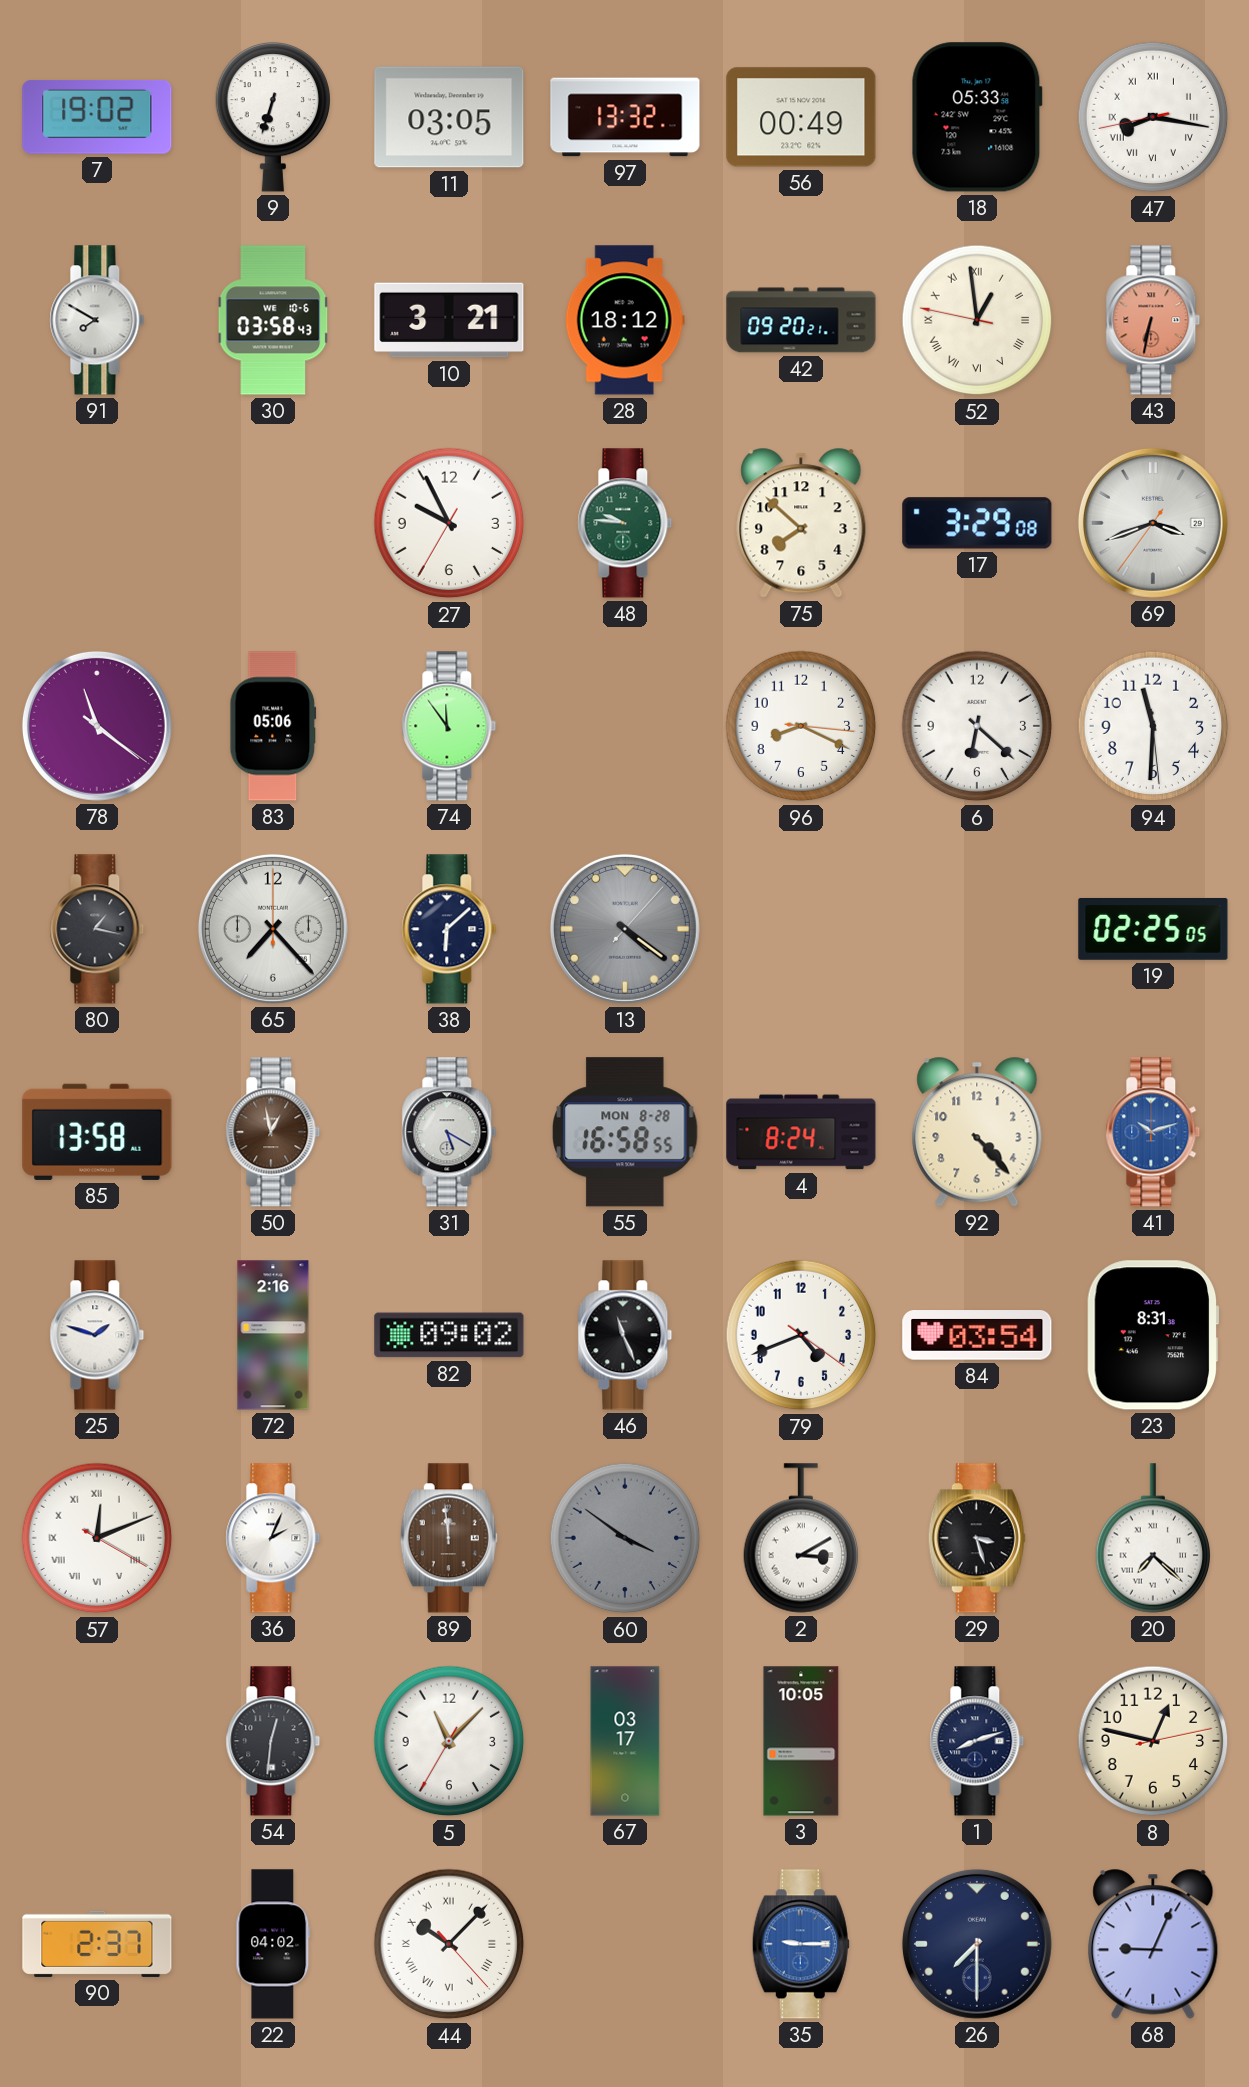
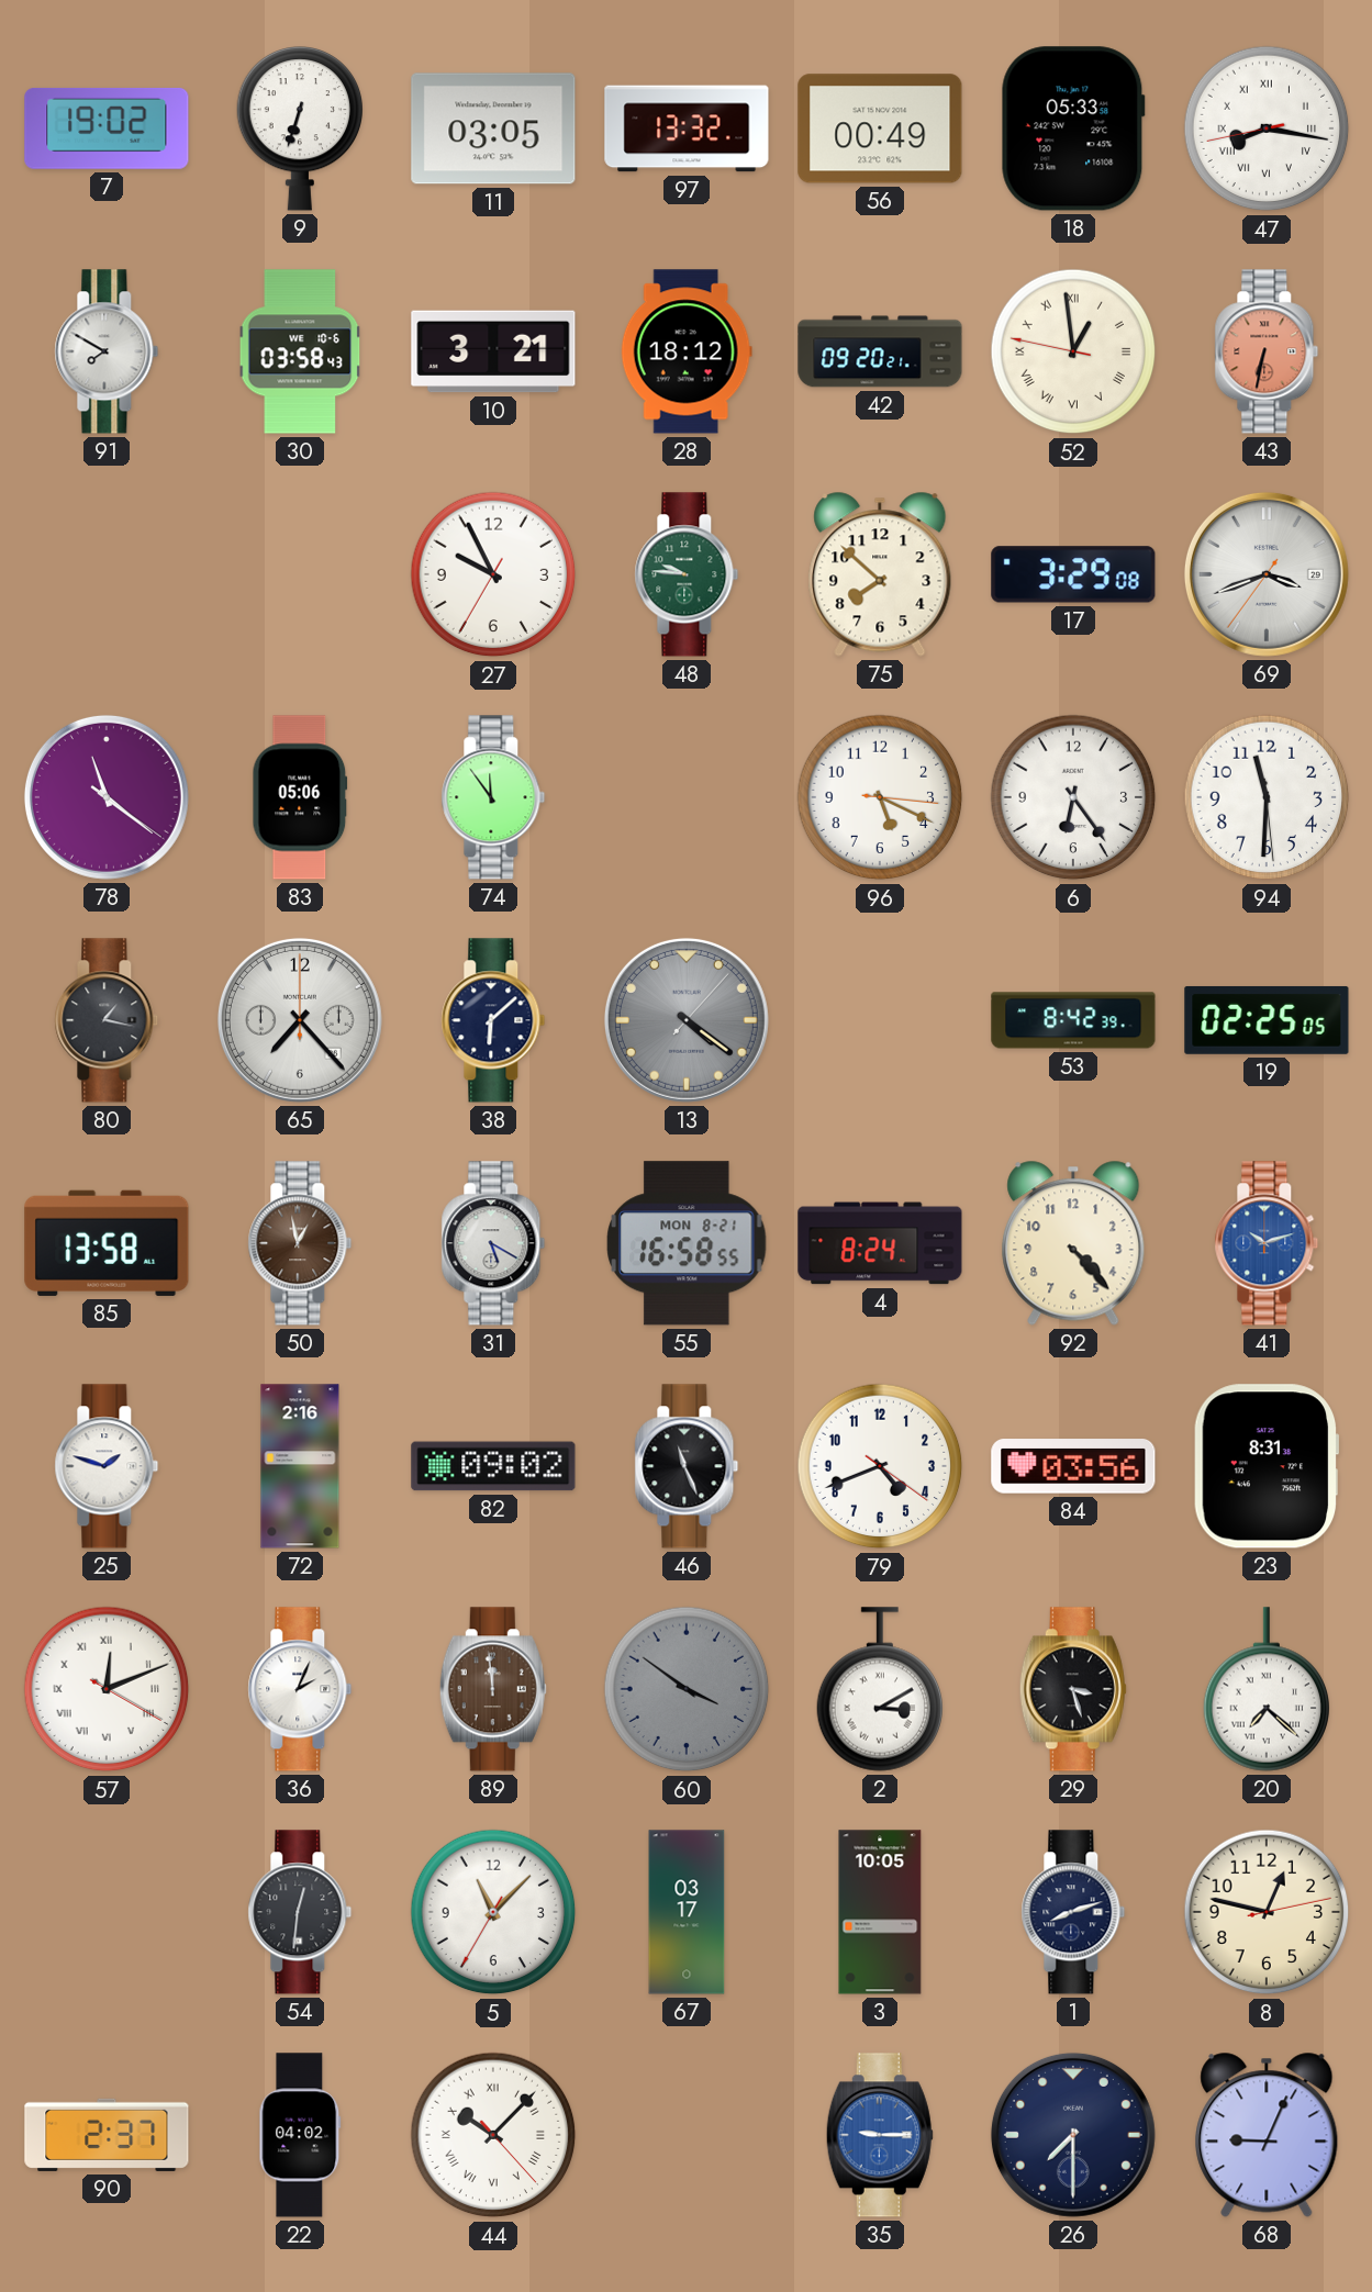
96: 8:19 -> 5:19 (880, 797)
6: 6:22 -> 6:24 (1073, 797)
53: none -> 8:42 (1073, 1020)
55 date: MON 8-28 -> MON 8-21 (687, 1243)
84: 03:54 -> 03:56 (1073, 1466)
